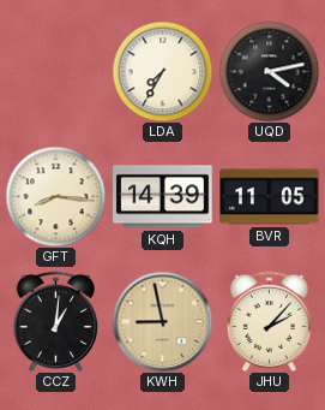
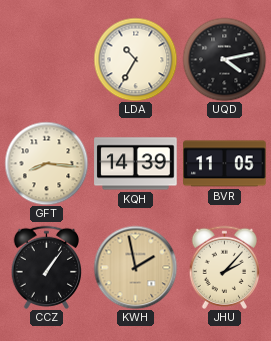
LDA: 7:35 -> 10:35 (135, 59)
CCZ: 1:01 -> 1:06 (46, 267)
KWH: 8:58 -> 1:58 (135, 267)
